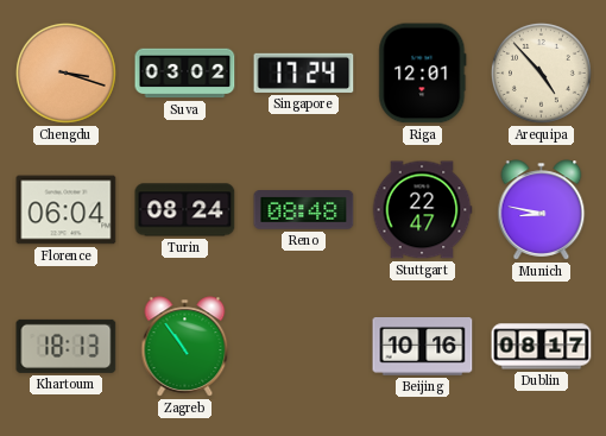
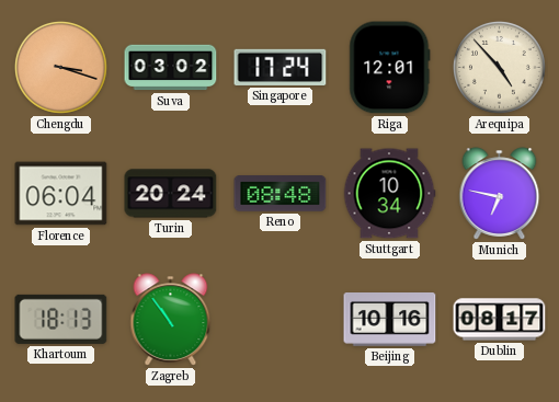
Turin: 08:24 -> 20:24 (171, 194)
Stuttgart: 22:47 -> 10:34 (389, 194)
Munich: 8:47 -> 6:47 (500, 194)
